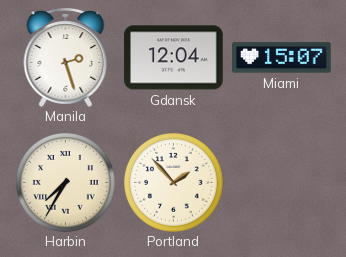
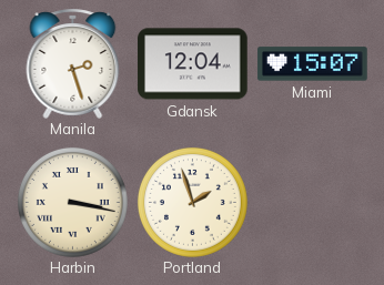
Harbin: 7:35 -> 3:17 (72, 202)
Portland: 1:53 -> 1:57 (192, 202)
